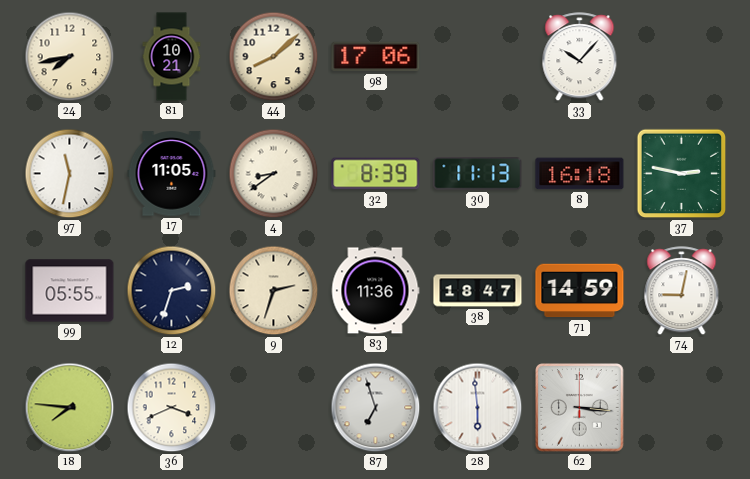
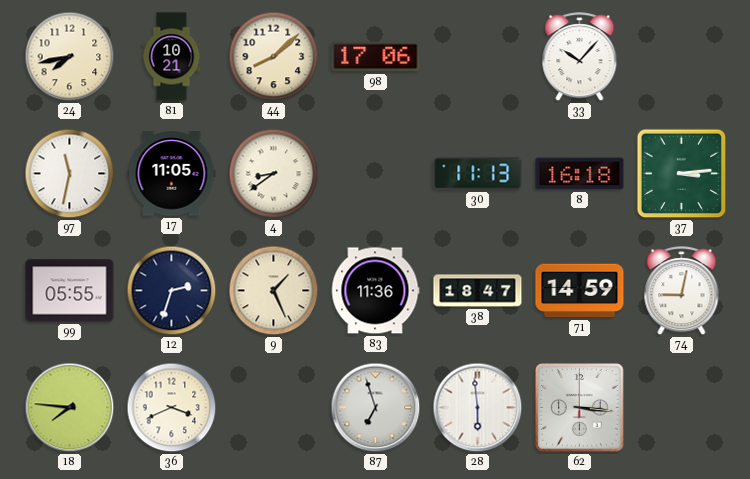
32: 8:39 -> none (376, 174)
37: 2:47 -> 3:14 (682, 174)
9: 2:33 -> 1:26 (274, 291)
